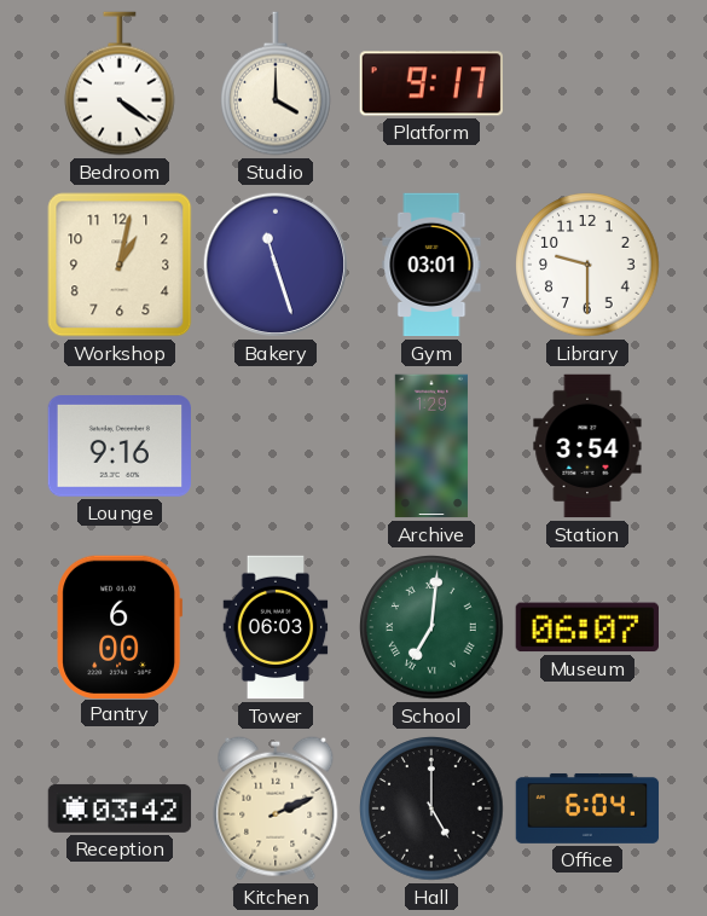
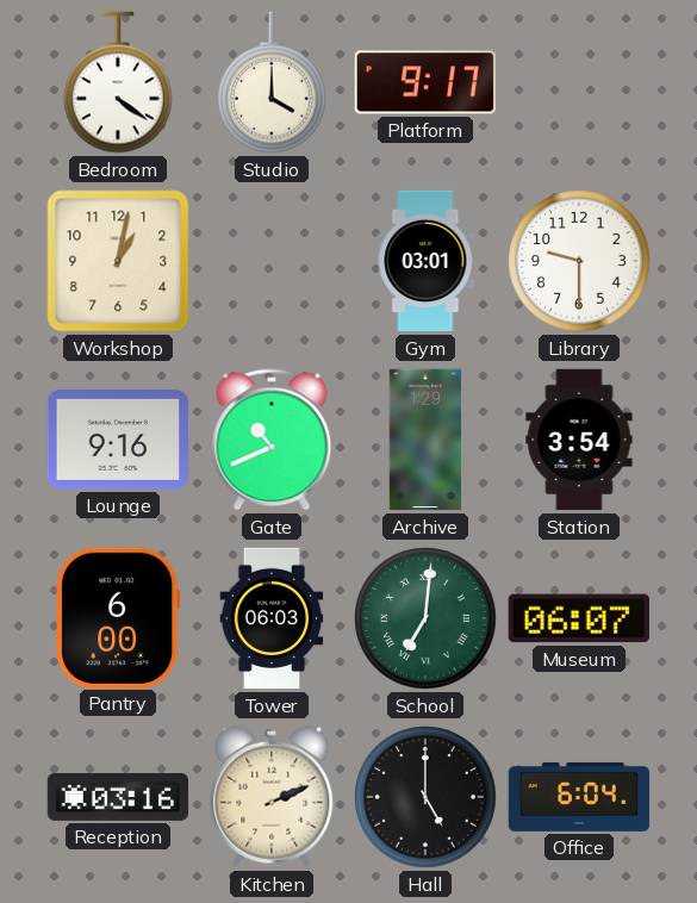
Bakery: 11:27 -> none (276, 265)
Gate: none -> 10:41 (272, 440)
Reception: 03:42 -> 03:16 (118, 797)
